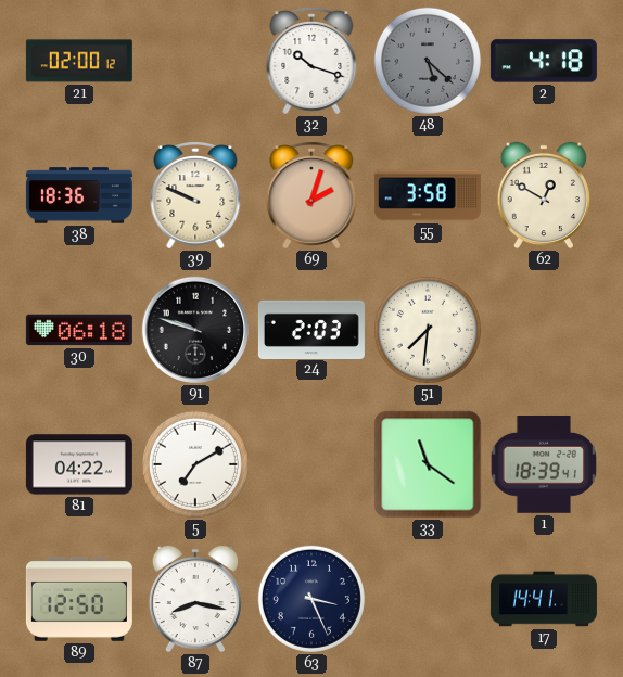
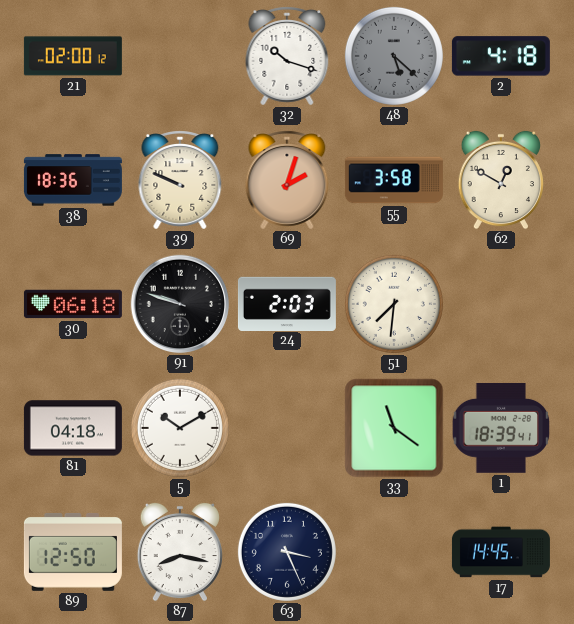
81: 04:22 -> 04:18 (73, 428)
5: 7:10 -> 10:10 (180, 428)
17: 14:41 -> 14:45 (501, 552)
